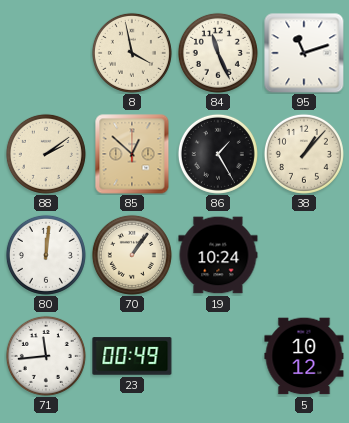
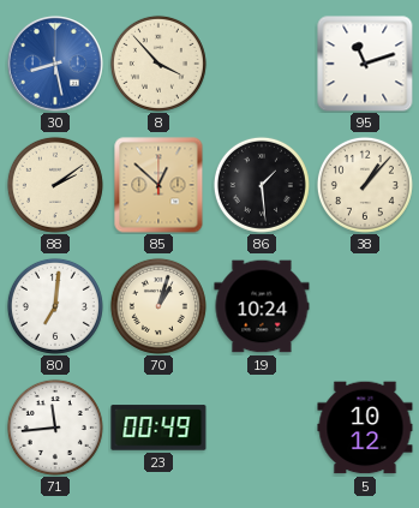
30: none -> 8:28 (55, 64)
8: 3:58 -> 3:53 (158, 64)
84: 11:26 -> none (218, 53)
86: 1:25 -> 1:29 (262, 185)
80: 12:01 -> 7:01 (55, 306)
70: 1:06 -> 1:03 (158, 306)
